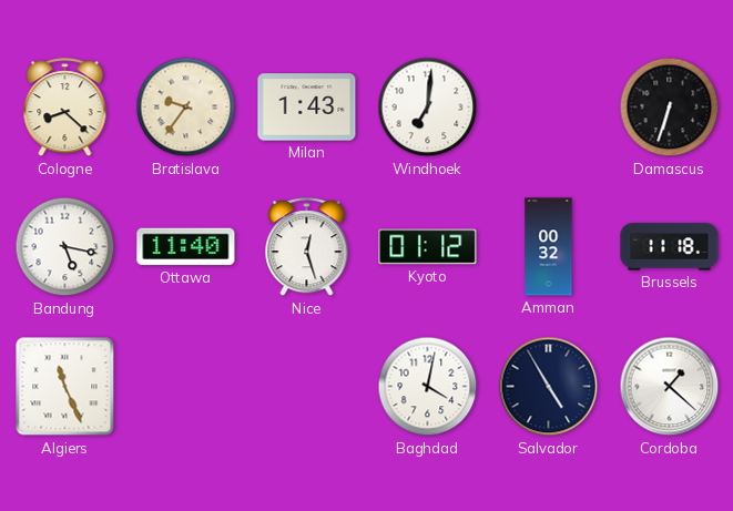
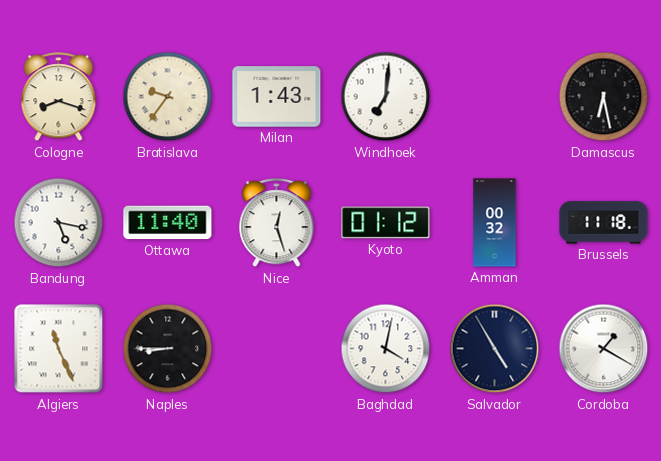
Cologne: 8:22 -> 8:18 (59, 97)
Damascus: 6:33 -> 6:28 (604, 97)
Naples: none -> 8:45 (168, 349)
Cordoba: 1:22 -> 1:20 (604, 349)
